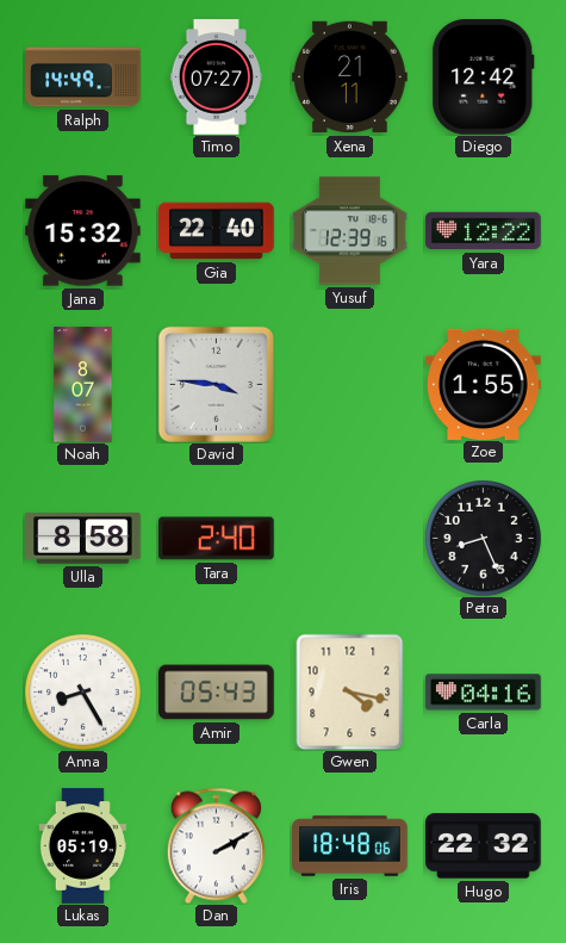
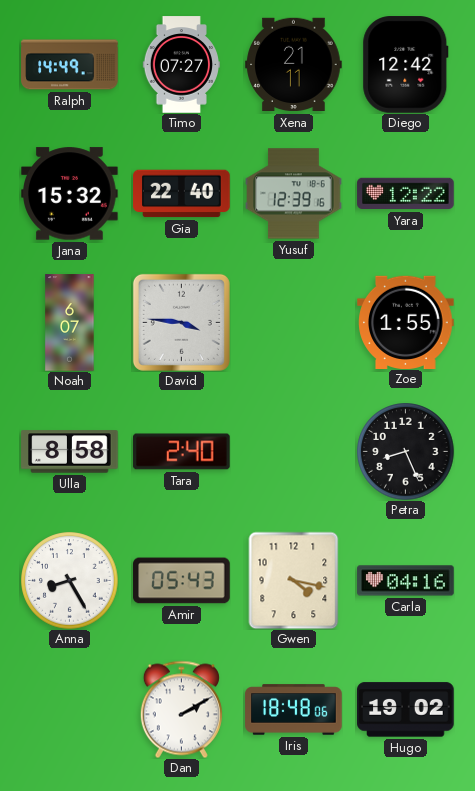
Noah: 8:07 -> 6:07 (70, 323)
Lukas: 05:19 -> none (82, 846)
Hugo: 22:32 -> 19:02 (406, 710)
